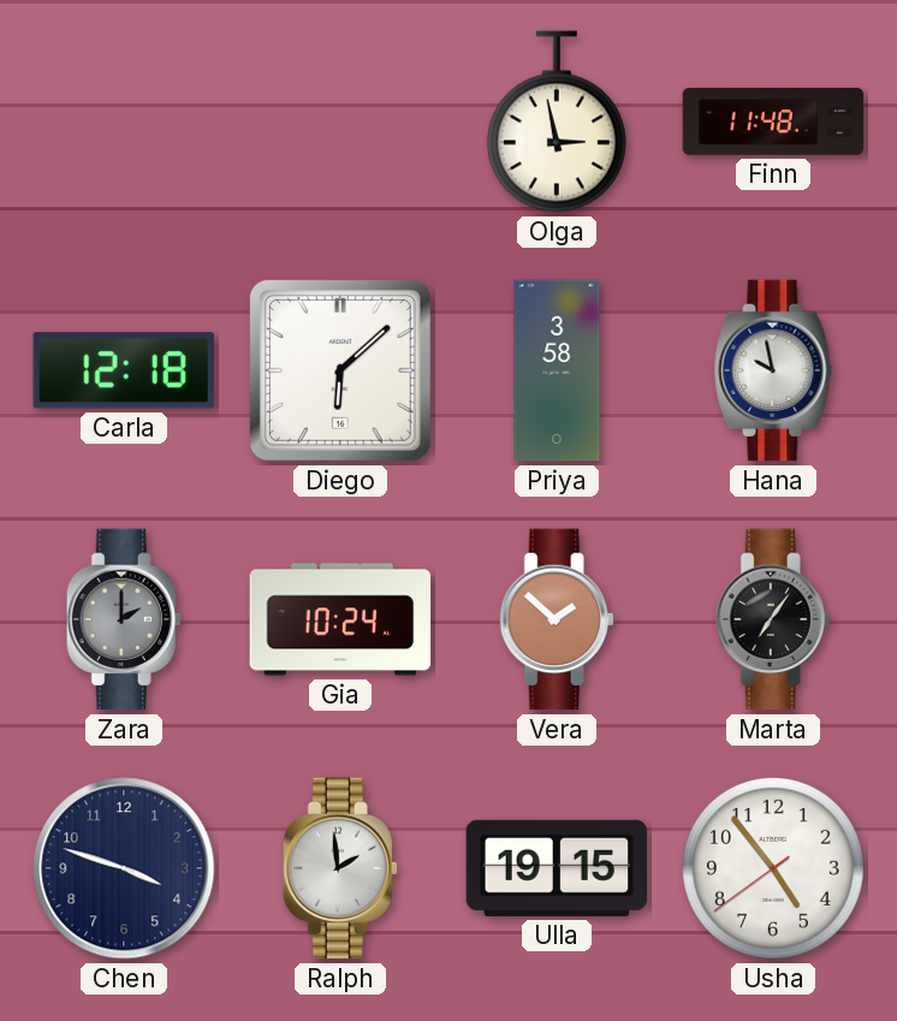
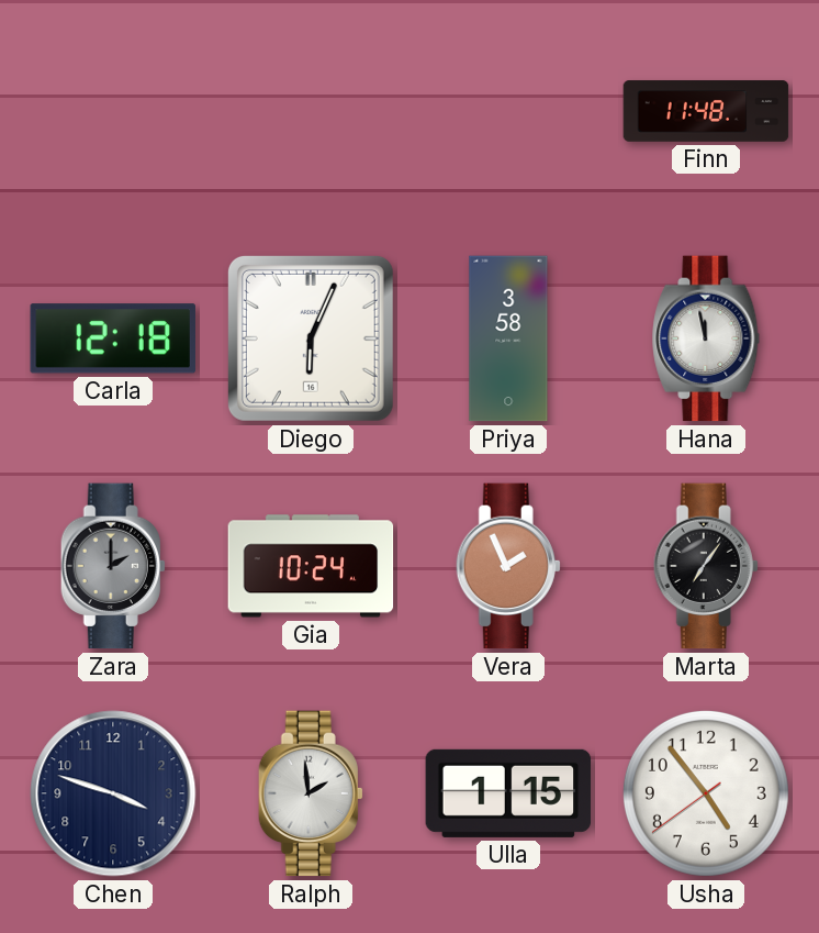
Olga: 2:58 -> none (557, 121)
Diego: 6:08 -> 6:04 (311, 338)
Hana: 9:58 -> 11:58 (706, 338)
Vera: 1:52 -> 1:56 (508, 566)
Ulla: 19:15 -> 1:15 (508, 793)
